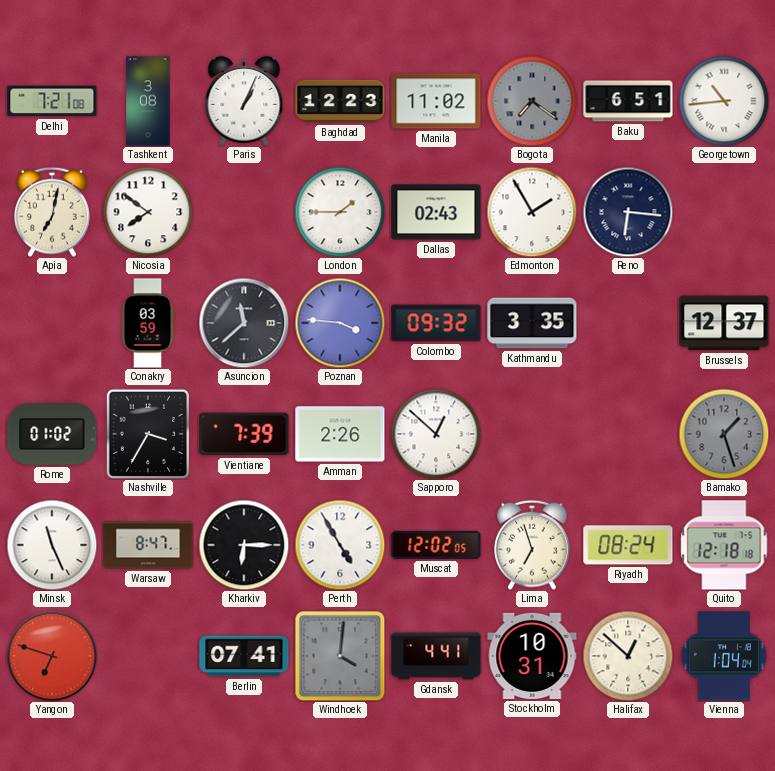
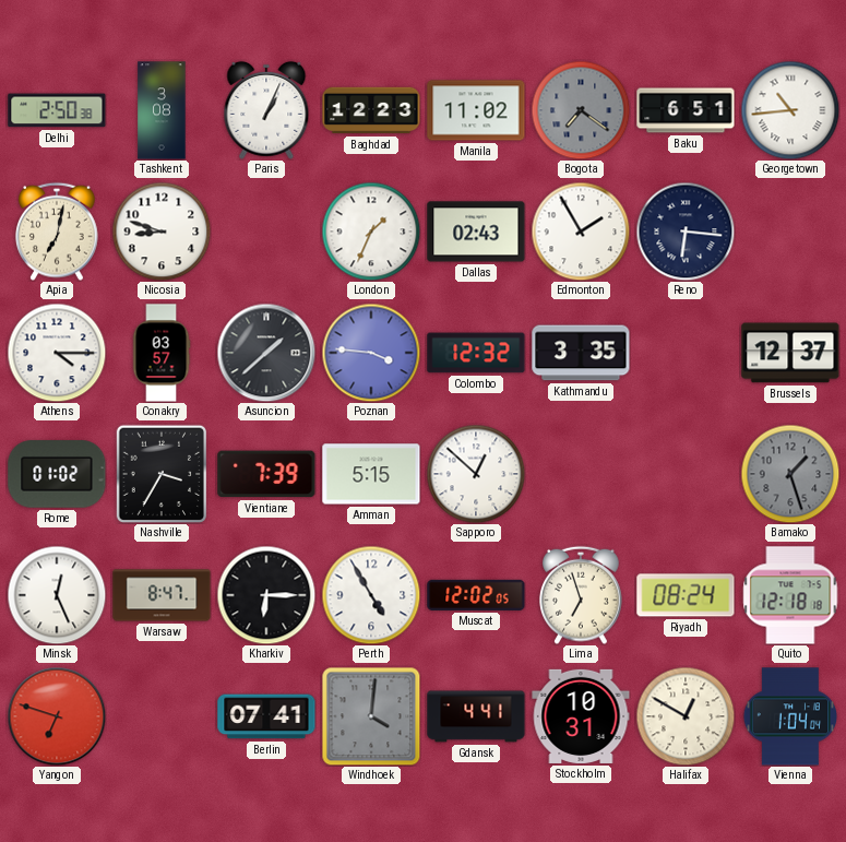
Delhi: 7:21 -> 2:50 (57, 110)
Nicosia: 7:51 -> 8:48 (162, 232)
London: 1:45 -> 1:34 (371, 232)
Athens: none -> 4:15 (57, 353)
Conakry: 03:59 -> 03:57 (162, 353)
Asuncion: 11:38 -> 1:38 (266, 353)
Colombo: 09:32 -> 12:32 (476, 353)
Amman: 2:26 -> 5:15 (371, 474)
Minsk: 11:26 -> 12:26 (57, 595)
Halifax: 12:52 -> 12:50 (686, 716)
